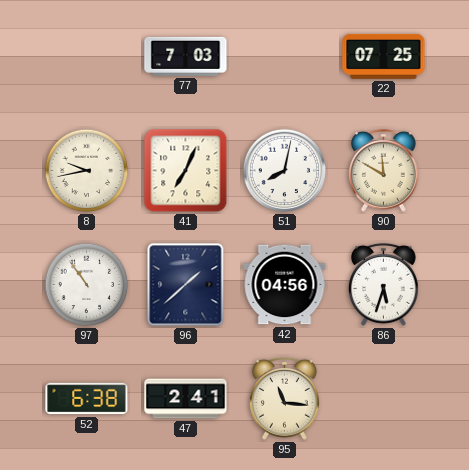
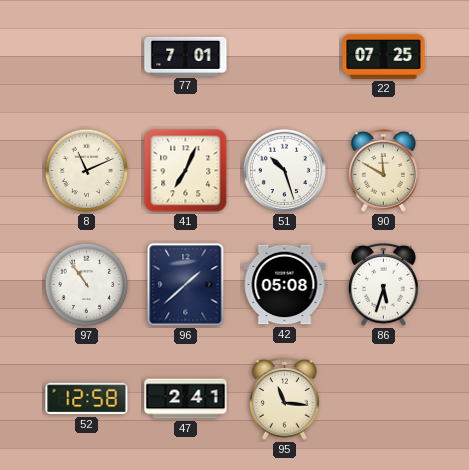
77: 7:03 -> 7:01 (186, 56)
8: 9:43 -> 11:11 (87, 171)
51: 8:02 -> 10:27 (285, 171)
42: 04:56 -> 05:08 (285, 285)
52: 6:38 -> 12:58 (87, 399)
